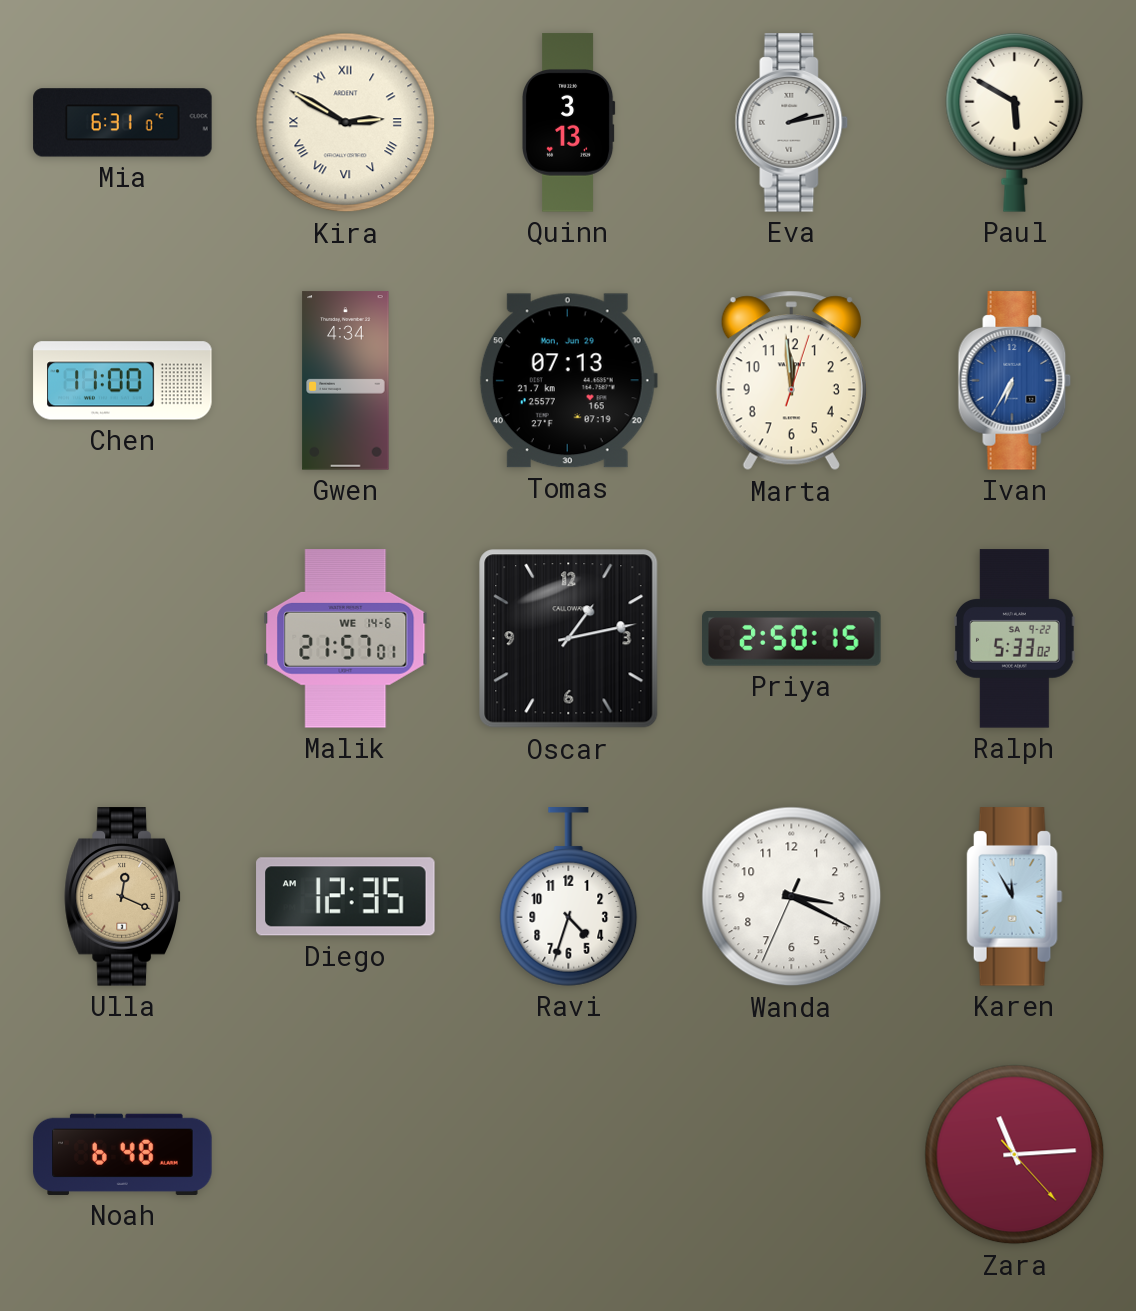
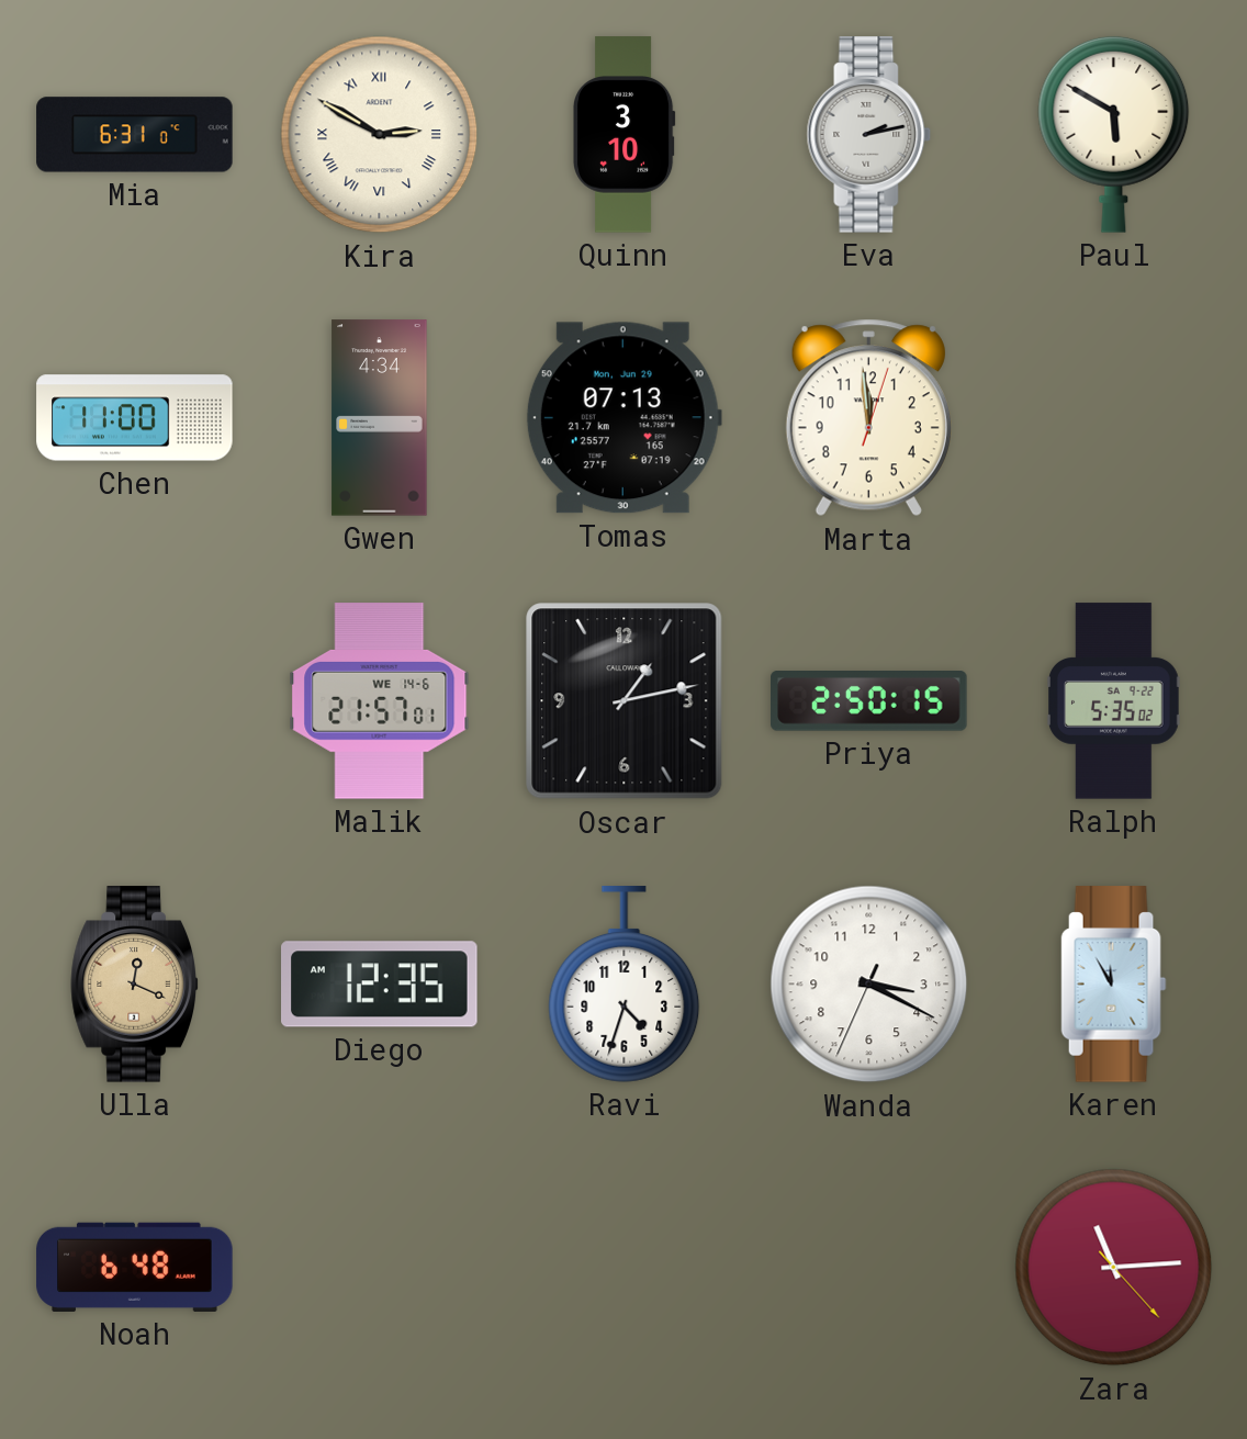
Quinn: 3:13 -> 3:10 (625, 135)
Ivan: 6:35 -> none (1015, 381)
Ralph: 5:33 -> 5:35 (1114, 701)
